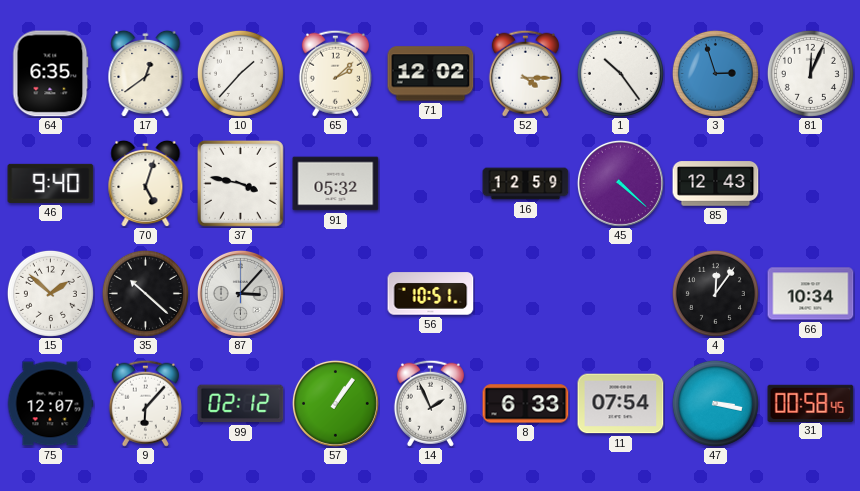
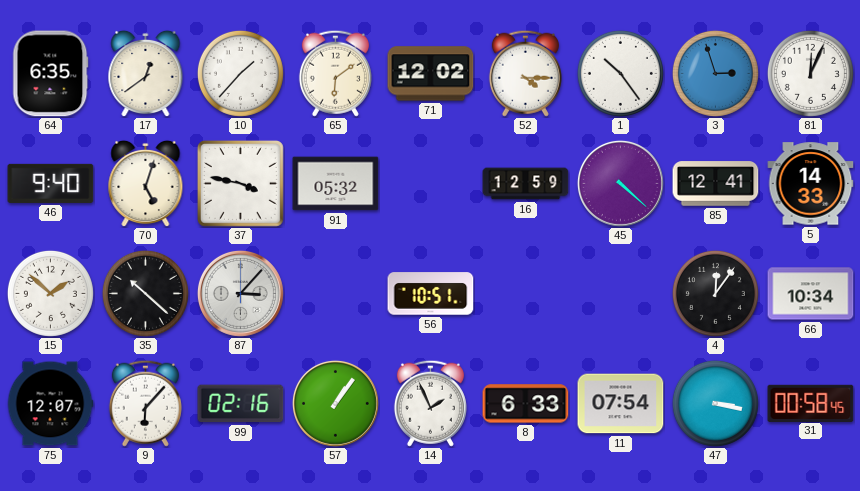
65: 2:08 -> 6:09 (335, 73)
85: 12:43 -> 12:41 (716, 184)
5: none -> 14:33 (811, 184)
99: 02:12 -> 02:16 (241, 404)
